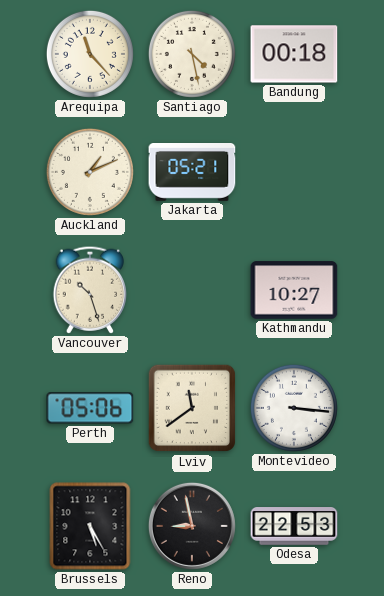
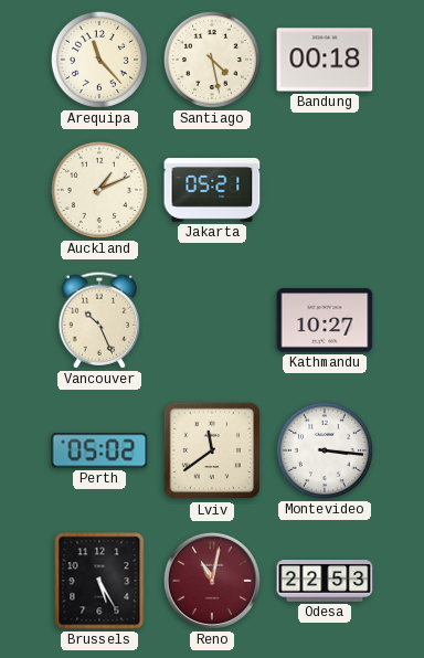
Vancouver: 10:27 -> 10:26 (99, 320)
Perth: 05:06 -> 05:02 (99, 450)
Reno: 8:58 -> 11:02 (212, 581)
Reno dial: black -> burgundy (212, 581)
